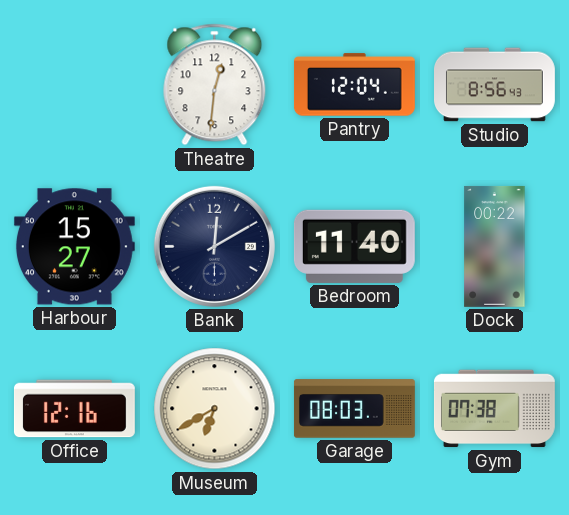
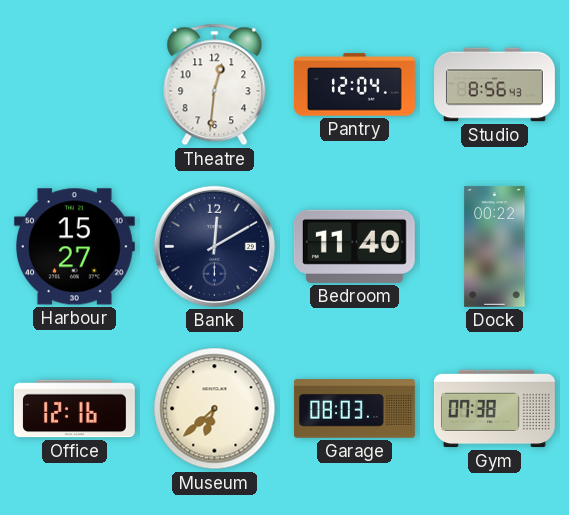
Museum: 6:40 -> 6:38 (215, 409)
